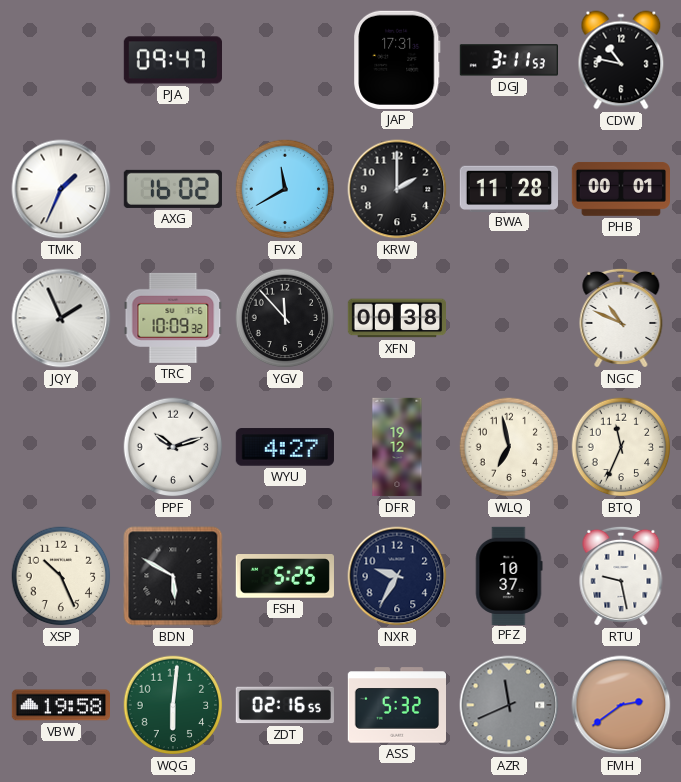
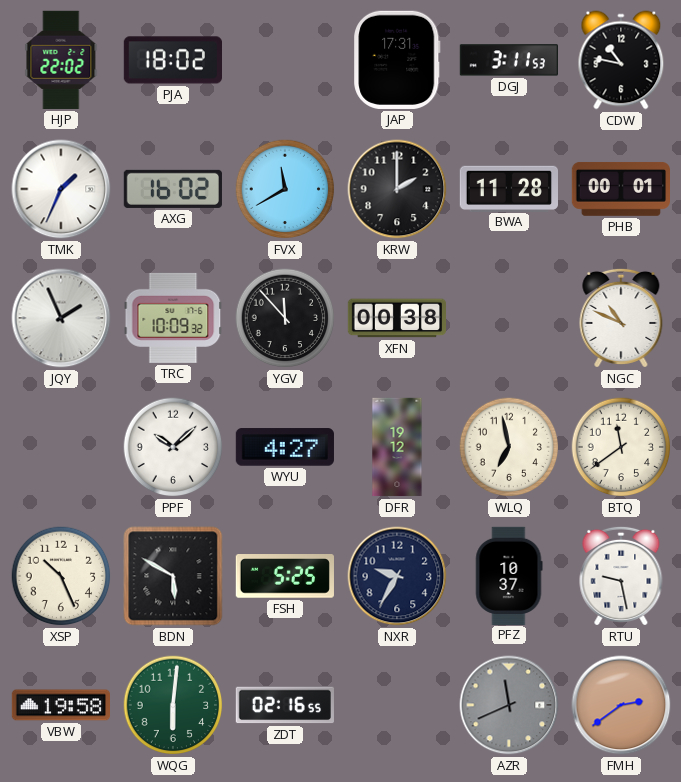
HJP: none -> 22:02 (61, 60)
PJA: 09:47 -> 18:02 (172, 60)
PPF: 10:12 -> 10:08 (173, 447)
BTQ: 11:34 -> 11:39 (621, 447)
ASS: 5:32 -> none (396, 705)
